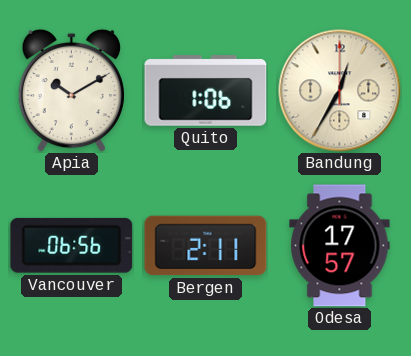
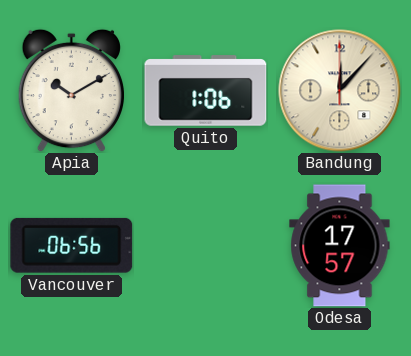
Bandung: 12:35 -> 12:07 (340, 91)
Bergen: 2:11 -> none (206, 246)
